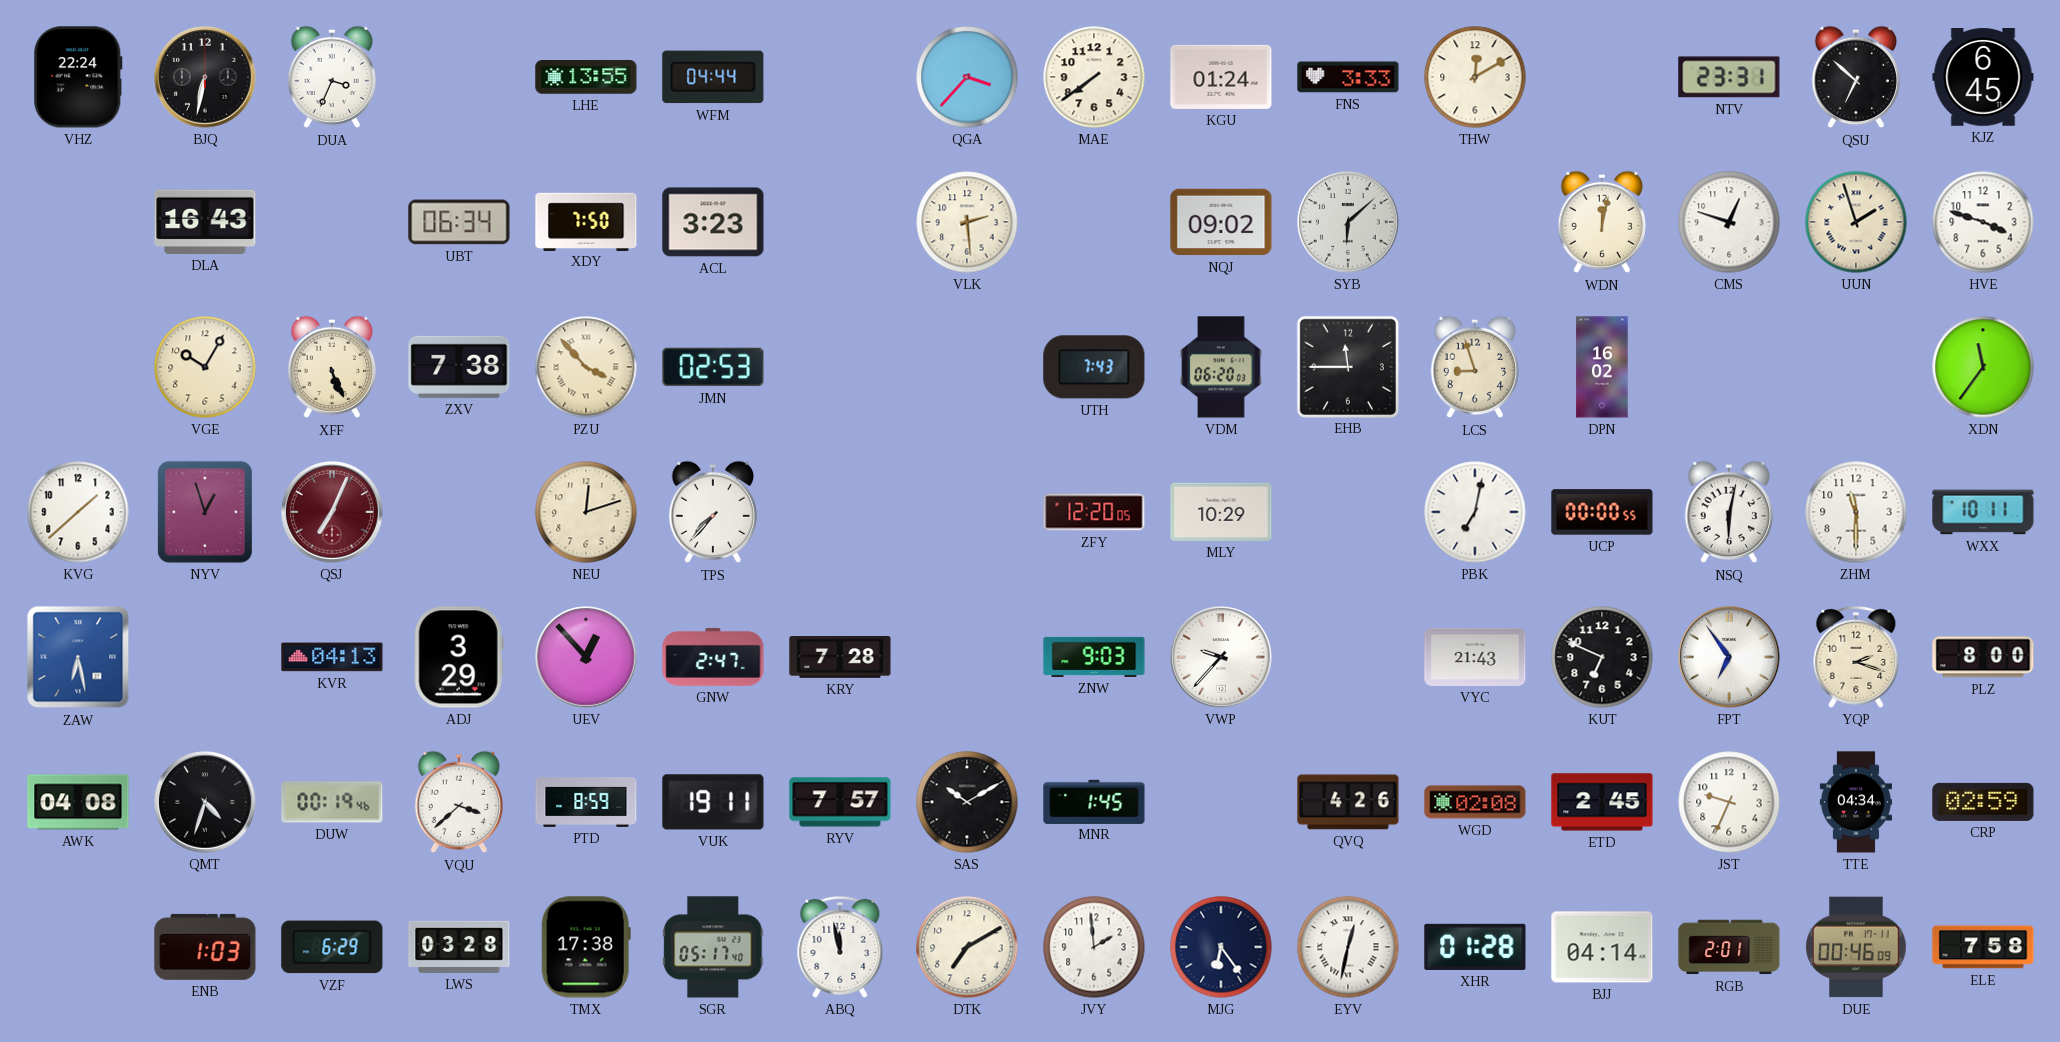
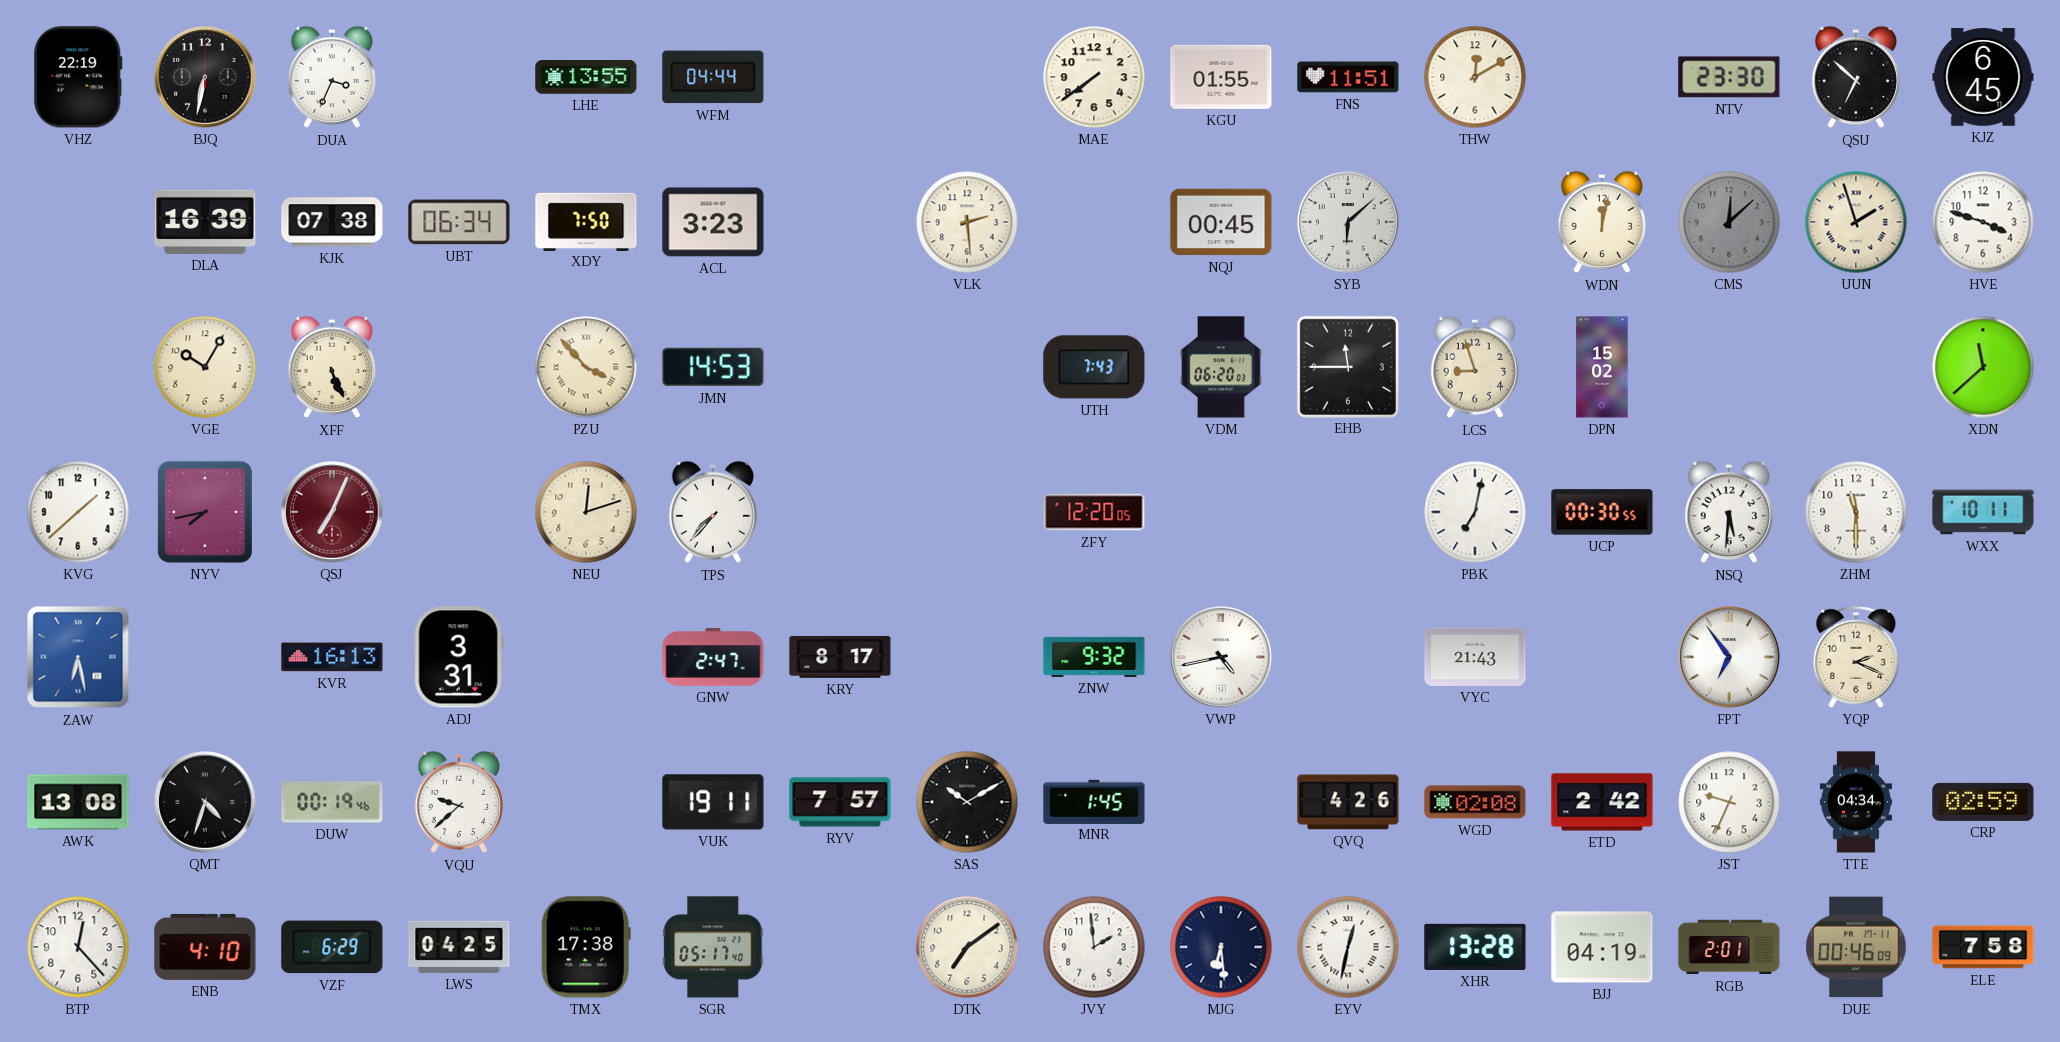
VHZ: 22:24 -> 22:19 (78, 77)
QGA: 3:37 -> none (967, 77)
KGU: 01:24 -> 01:55 (1221, 77)
FNS: 3:33 -> 11:51 (1348, 77)
NTV: 23:31 -> 23:30 (1729, 77)
DLA: 16:43 -> 16:39 (205, 222)
KJK: none -> 07:38 (332, 222)
NQJ: 09:02 -> 00:45 (1221, 222)
CMS: 12:48 -> 12:08 (1729, 222)
CMS dial: white -> grey (1729, 222)
ZXV: 7:38 -> none (459, 367)
JMN: 02:53 -> 14:53 (713, 367)
DPN: 16:02 -> 15:02 (1602, 367)
XDN: 11:36 -> 11:38 (1983, 367)
NYV: 12:57 -> 7:43 (205, 512)
MLY: 10:29 -> none (1221, 512)
UCP: 00:00 -> 00:30 (1602, 512)
NSQ: 6:02 -> 5:31 (1729, 512)
KVR: 04:13 -> 16:13 (332, 657)
ADJ: 3:29 -> 3:31 (459, 657)
UEV: 12:53 -> none (587, 658)
KRY: 7:28 -> 8:17 (840, 657)
ZNW: 9:03 -> 9:32 (1094, 657)
VWP: 9:37 -> 4:43 (1222, 658)
KUT: 6:49 -> none (1602, 657)
YQP: 2:18 -> 2:19 (1856, 657)
PLZ: 8:00 -> none (1983, 657)
AWK: 04:08 -> 13:08 (78, 802)
VQU: 3:38 -> 9:38 (459, 802)
PTD: 8:59 -> none (586, 803)
ETD: 2:45 -> 2:42 (1602, 802)
BTP: none -> 12:23 (78, 947)
ENB: 1:03 -> 4:10 (205, 947)
LWS: 03:28 -> 04:25 (459, 947)
ABQ: 11:58 -> none (840, 947)
DTK: 7:10 -> 7:09 (967, 947)
MJG: 6:24 -> 6:29 (1221, 947)
XHR: 01:28 -> 13:28 (1475, 947)
BJJ: 04:14 -> 04:19 (1602, 947)
